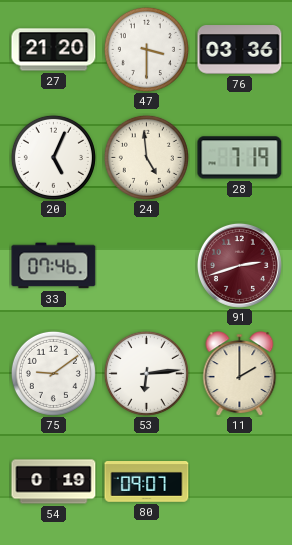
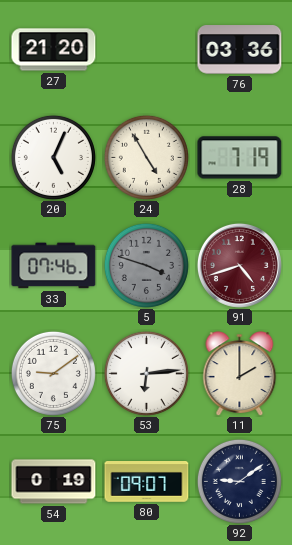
47: 3:30 -> none (146, 49)
24: 4:59 -> 4:55 (146, 157)
5: none -> 3:48 (146, 265)
91: 2:42 -> 4:42 (239, 265)
92: none -> 9:09 (239, 481)
